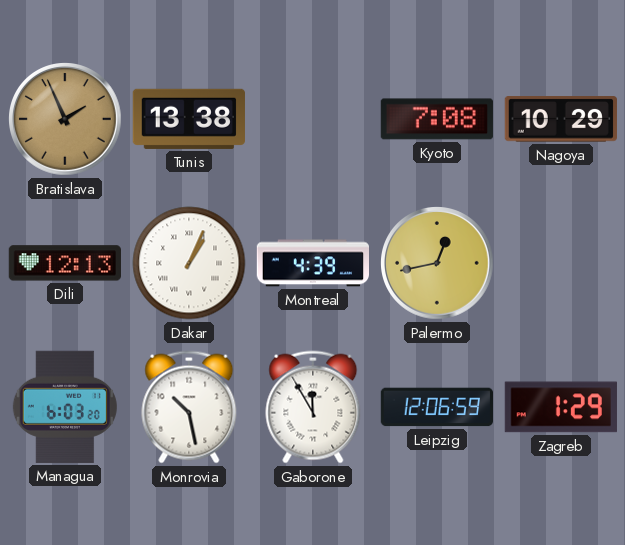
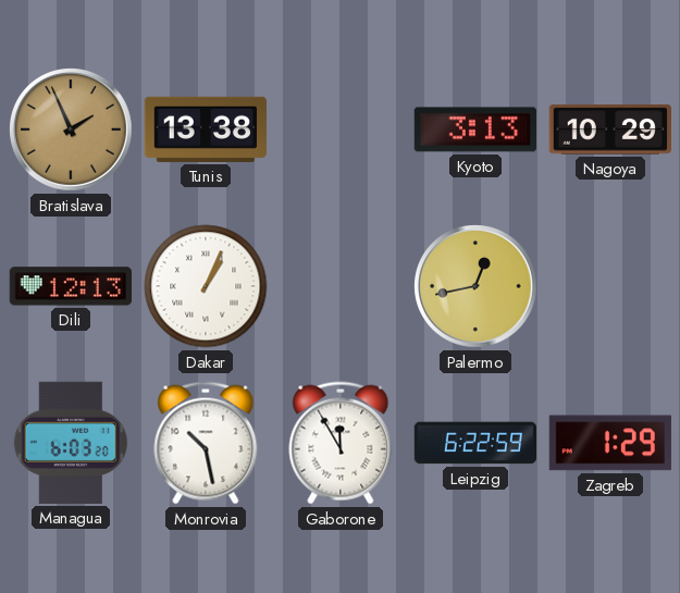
Kyoto: 7:08 -> 3:13 (474, 129)
Montreal: 4:39 -> none (312, 263)
Leipzig: 12:06 -> 6:22 (474, 443)
